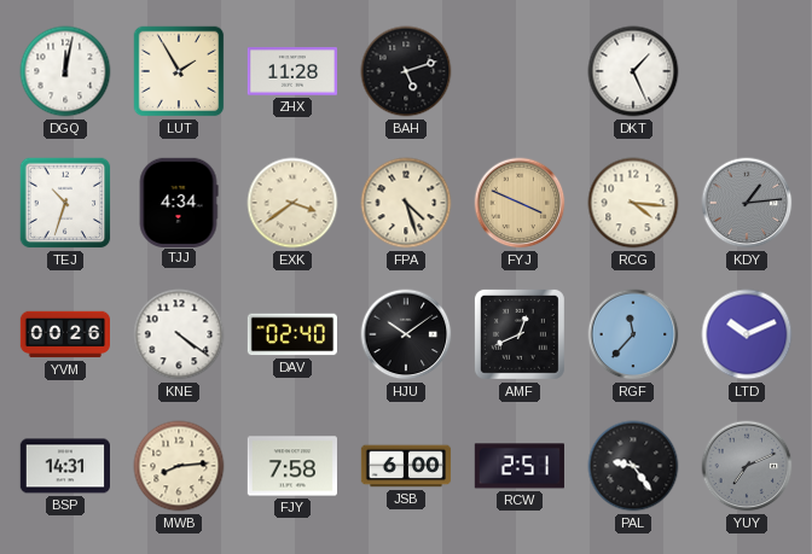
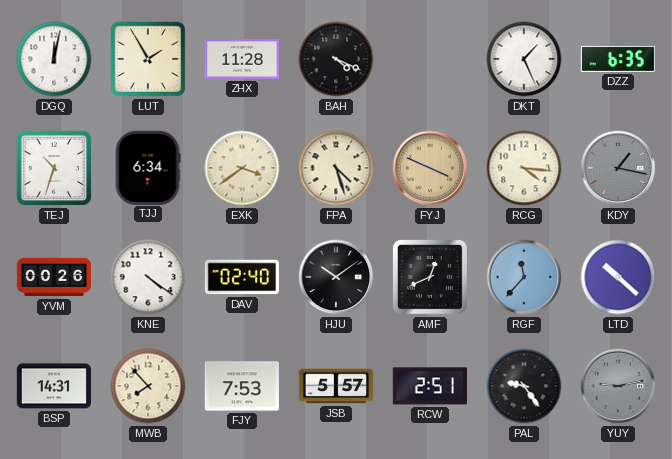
BAH: 5:12 -> 4:19 (336, 59)
DZZ: none -> 6:35 (617, 59)
TJJ: 4:34 -> 6:34 (148, 167)
KDY: 1:14 -> 1:17 (618, 168)
LTD: 10:11 -> 10:22 (618, 277)
MWB: 8:14 -> 7:53 (148, 386)
FJY: 7:58 -> 7:53 (241, 386)
JSB: 6:00 -> 5:57 (336, 386)
YUY: 7:11 -> 9:13 (618, 386)
